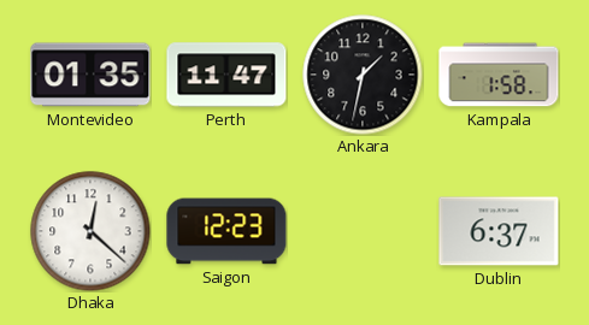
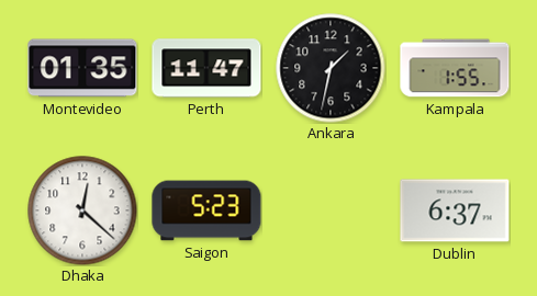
Kampala: 1:58 -> 1:55 (455, 68)
Saigon: 12:23 -> 5:23 (206, 210)
